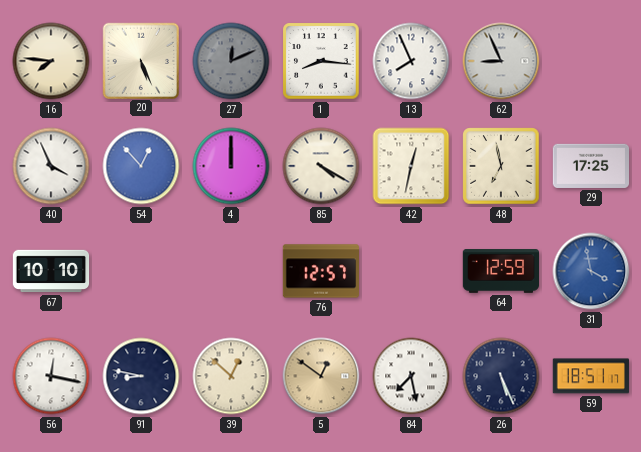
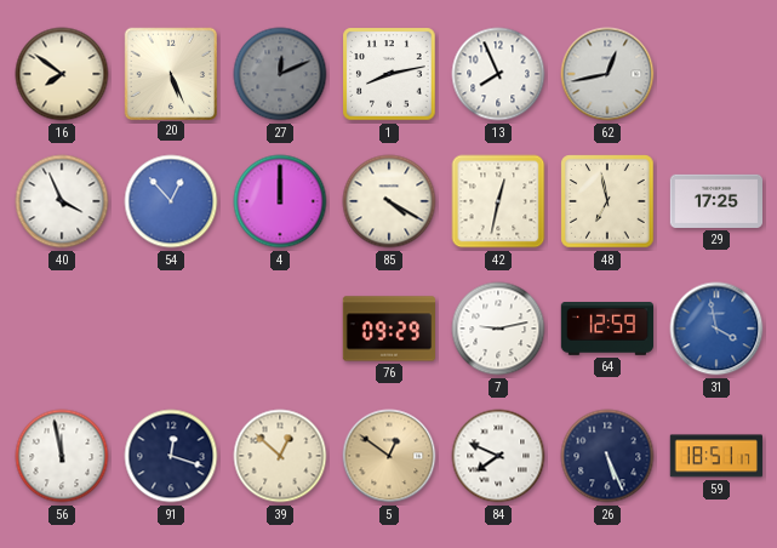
16: 7:46 -> 7:51 (62, 74)
1: 8:16 -> 8:13 (389, 74)
62: 8:56 -> 12:43 (607, 74)
67: 10:10 -> none (51, 271)
76: 12:57 -> 09:29 (389, 329)
7: none -> 9:13 (498, 329)
56: 12:17 -> 11:58 (62, 456)
91: 8:47 -> 12:18 (171, 456)
84: 7:28 -> 7:49 (498, 456)
